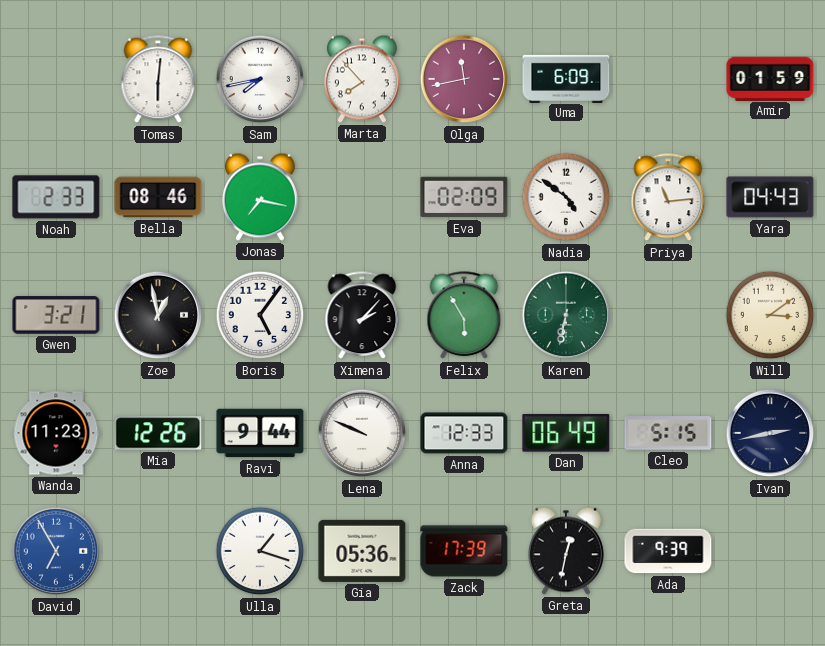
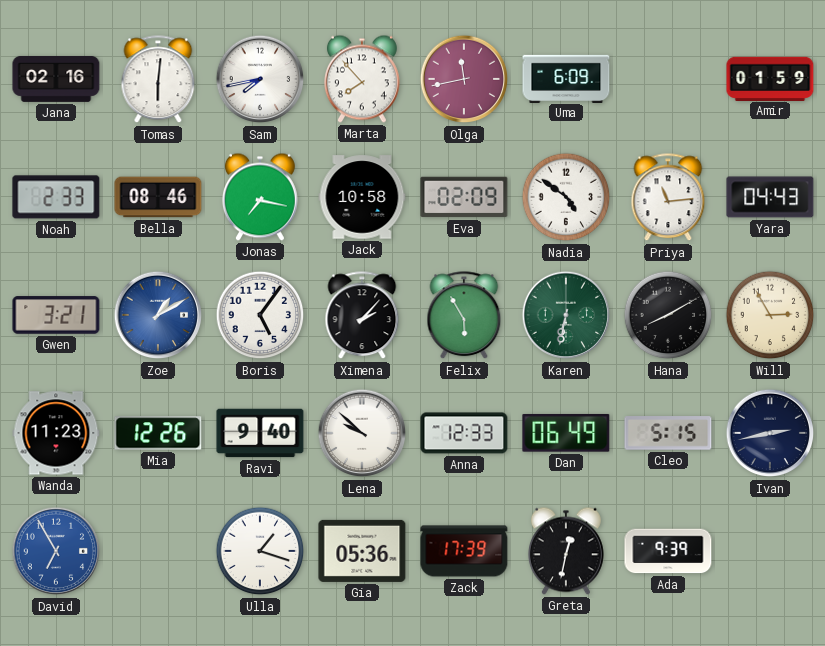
Jana: none -> 02:16 (56, 79)
Jack: none -> 10:58 (362, 197)
Zoe: 12:58 -> 1:10 (158, 315)
Zoe dial: black -> blue (158, 315)
Hana: none -> 8:10 (668, 315)
Will: 3:09 -> 2:55 (770, 315)
Ravi: 9:44 -> 9:40 (260, 433)
Lena: 9:49 -> 9:52 (362, 433)
